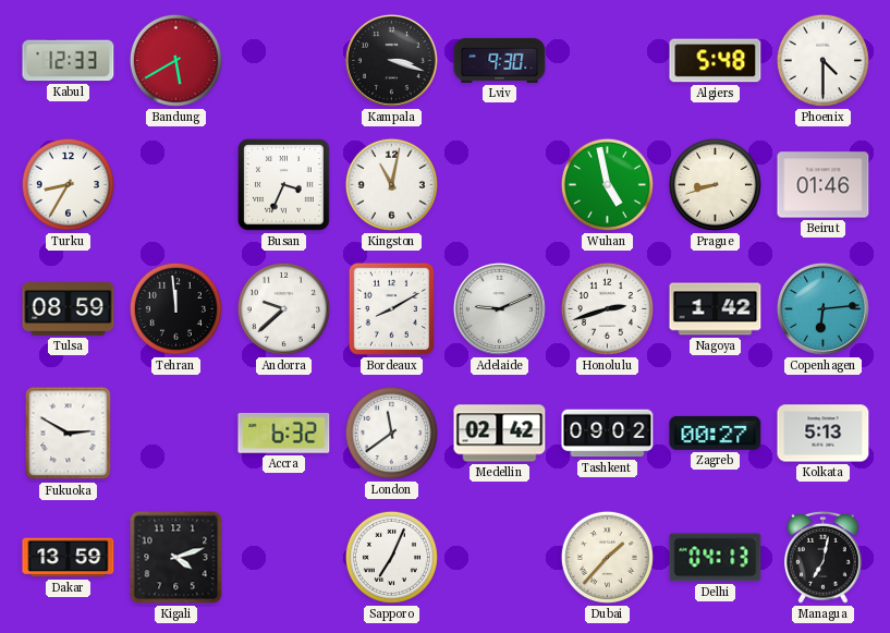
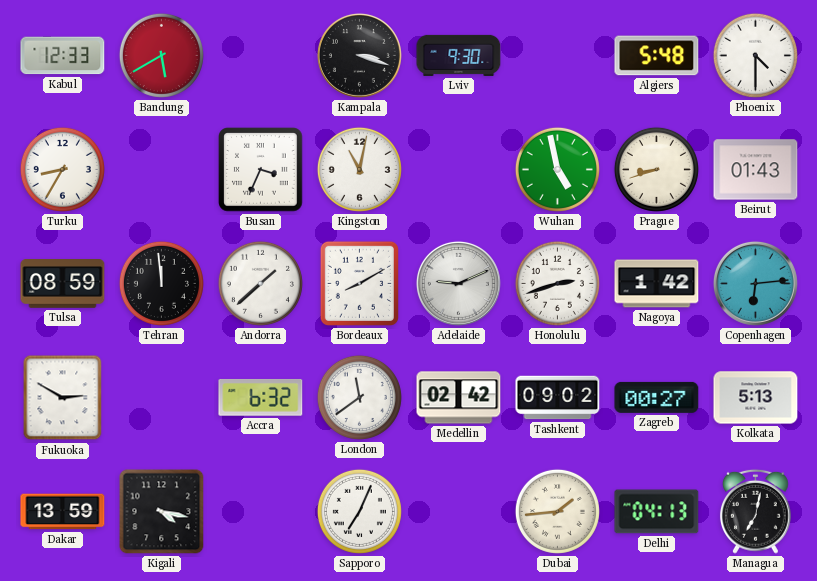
Beirut: 01:46 -> 01:43 (756, 170)
Andorra: 9:38 -> 1:38 (260, 283)
Kigali: 4:12 -> 4:17 (162, 512)
Dubai: 1:37 -> 1:44 (557, 511)
